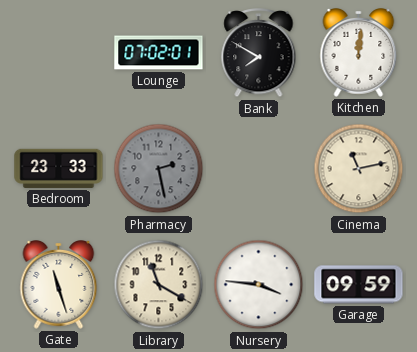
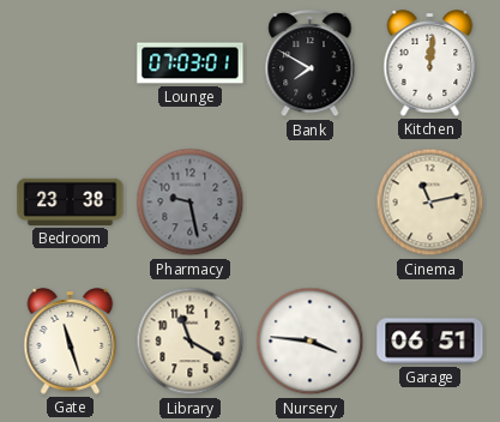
Lounge: 07:02 -> 07:03 (191, 64)
Bedroom: 23:33 -> 23:38 (71, 201)
Pharmacy: 2:28 -> 9:28 (191, 203)
Garage: 09:59 -> 06:51 (430, 342)
